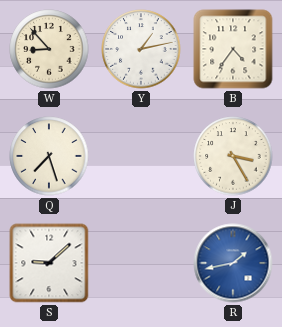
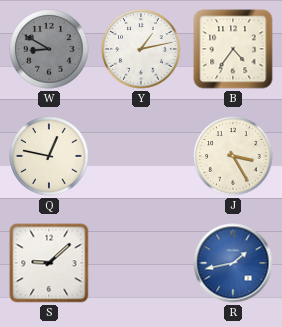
W: 8:53 -> 8:50 (49, 49)
W dial: cream -> grey (49, 49)
Q: 7:27 -> 12:47 (49, 156)
